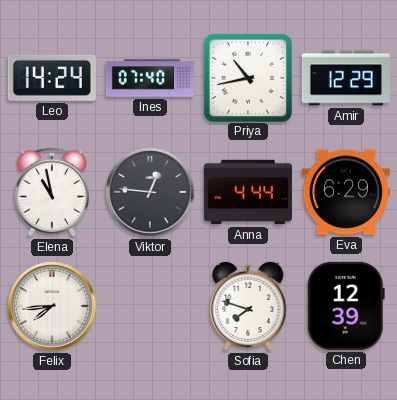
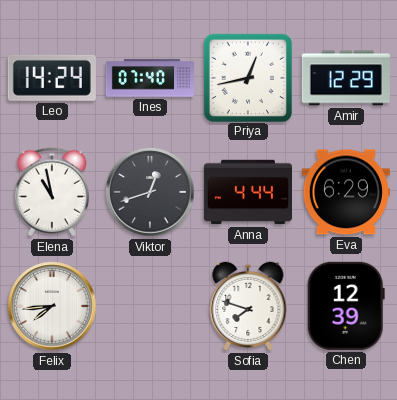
Priya: 10:43 -> 12:43 (247, 77)
Viktor: 12:46 -> 12:42 (150, 192)
